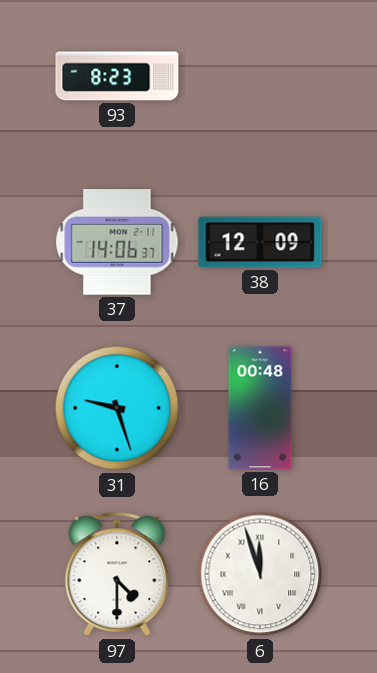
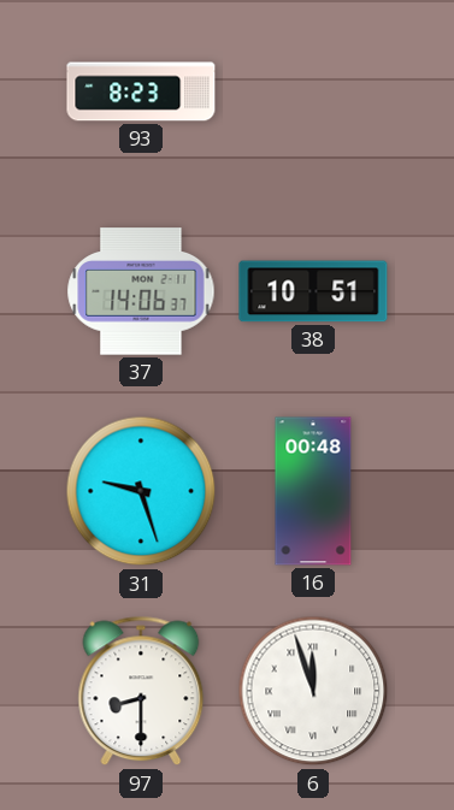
38: 12:09 -> 10:51 (313, 291)
97: 4:30 -> 8:30 (141, 691)
